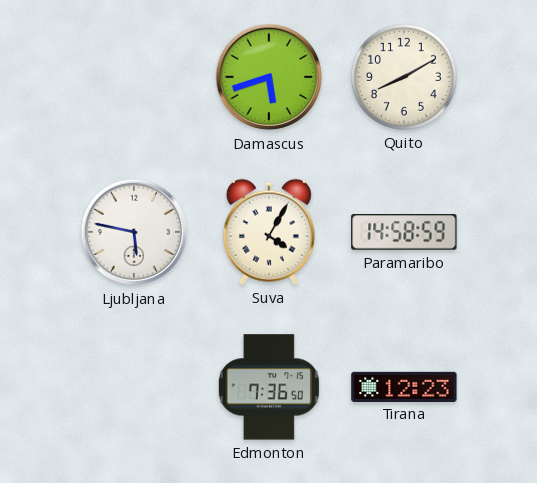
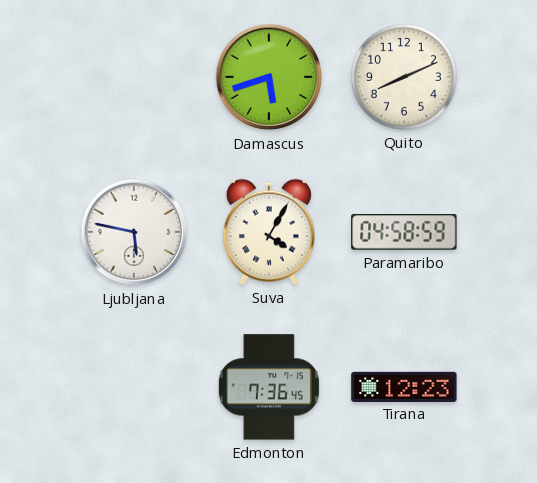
Quito: 8:10 -> 8:11 (404, 77)
Paramaribo: 14:58 -> 04:58 (404, 232)
Edmonton: 7:36:50 -> 7:36:45 (269, 387)
